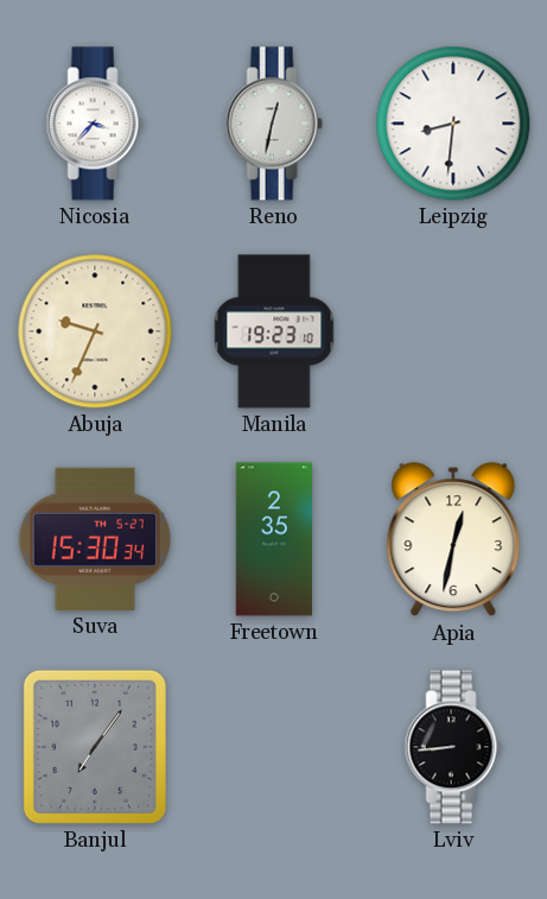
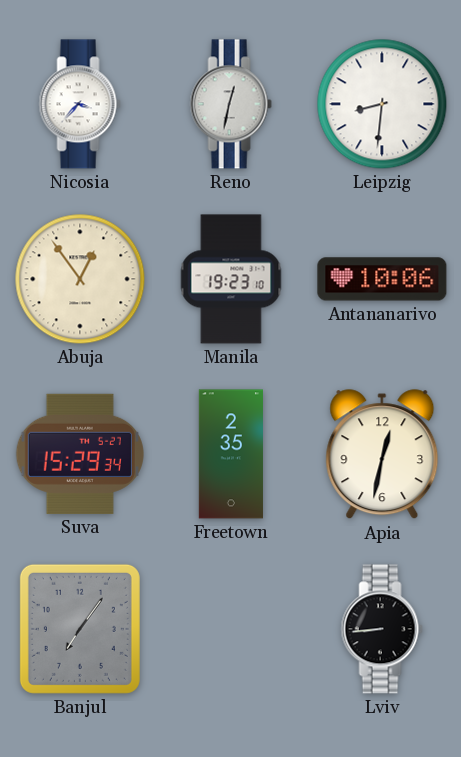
Abuja: 9:34 -> 12:54 (80, 279)
Antananarivo: none -> 10:06 (382, 279)
Suva: 15:30 -> 15:29 (80, 454)
